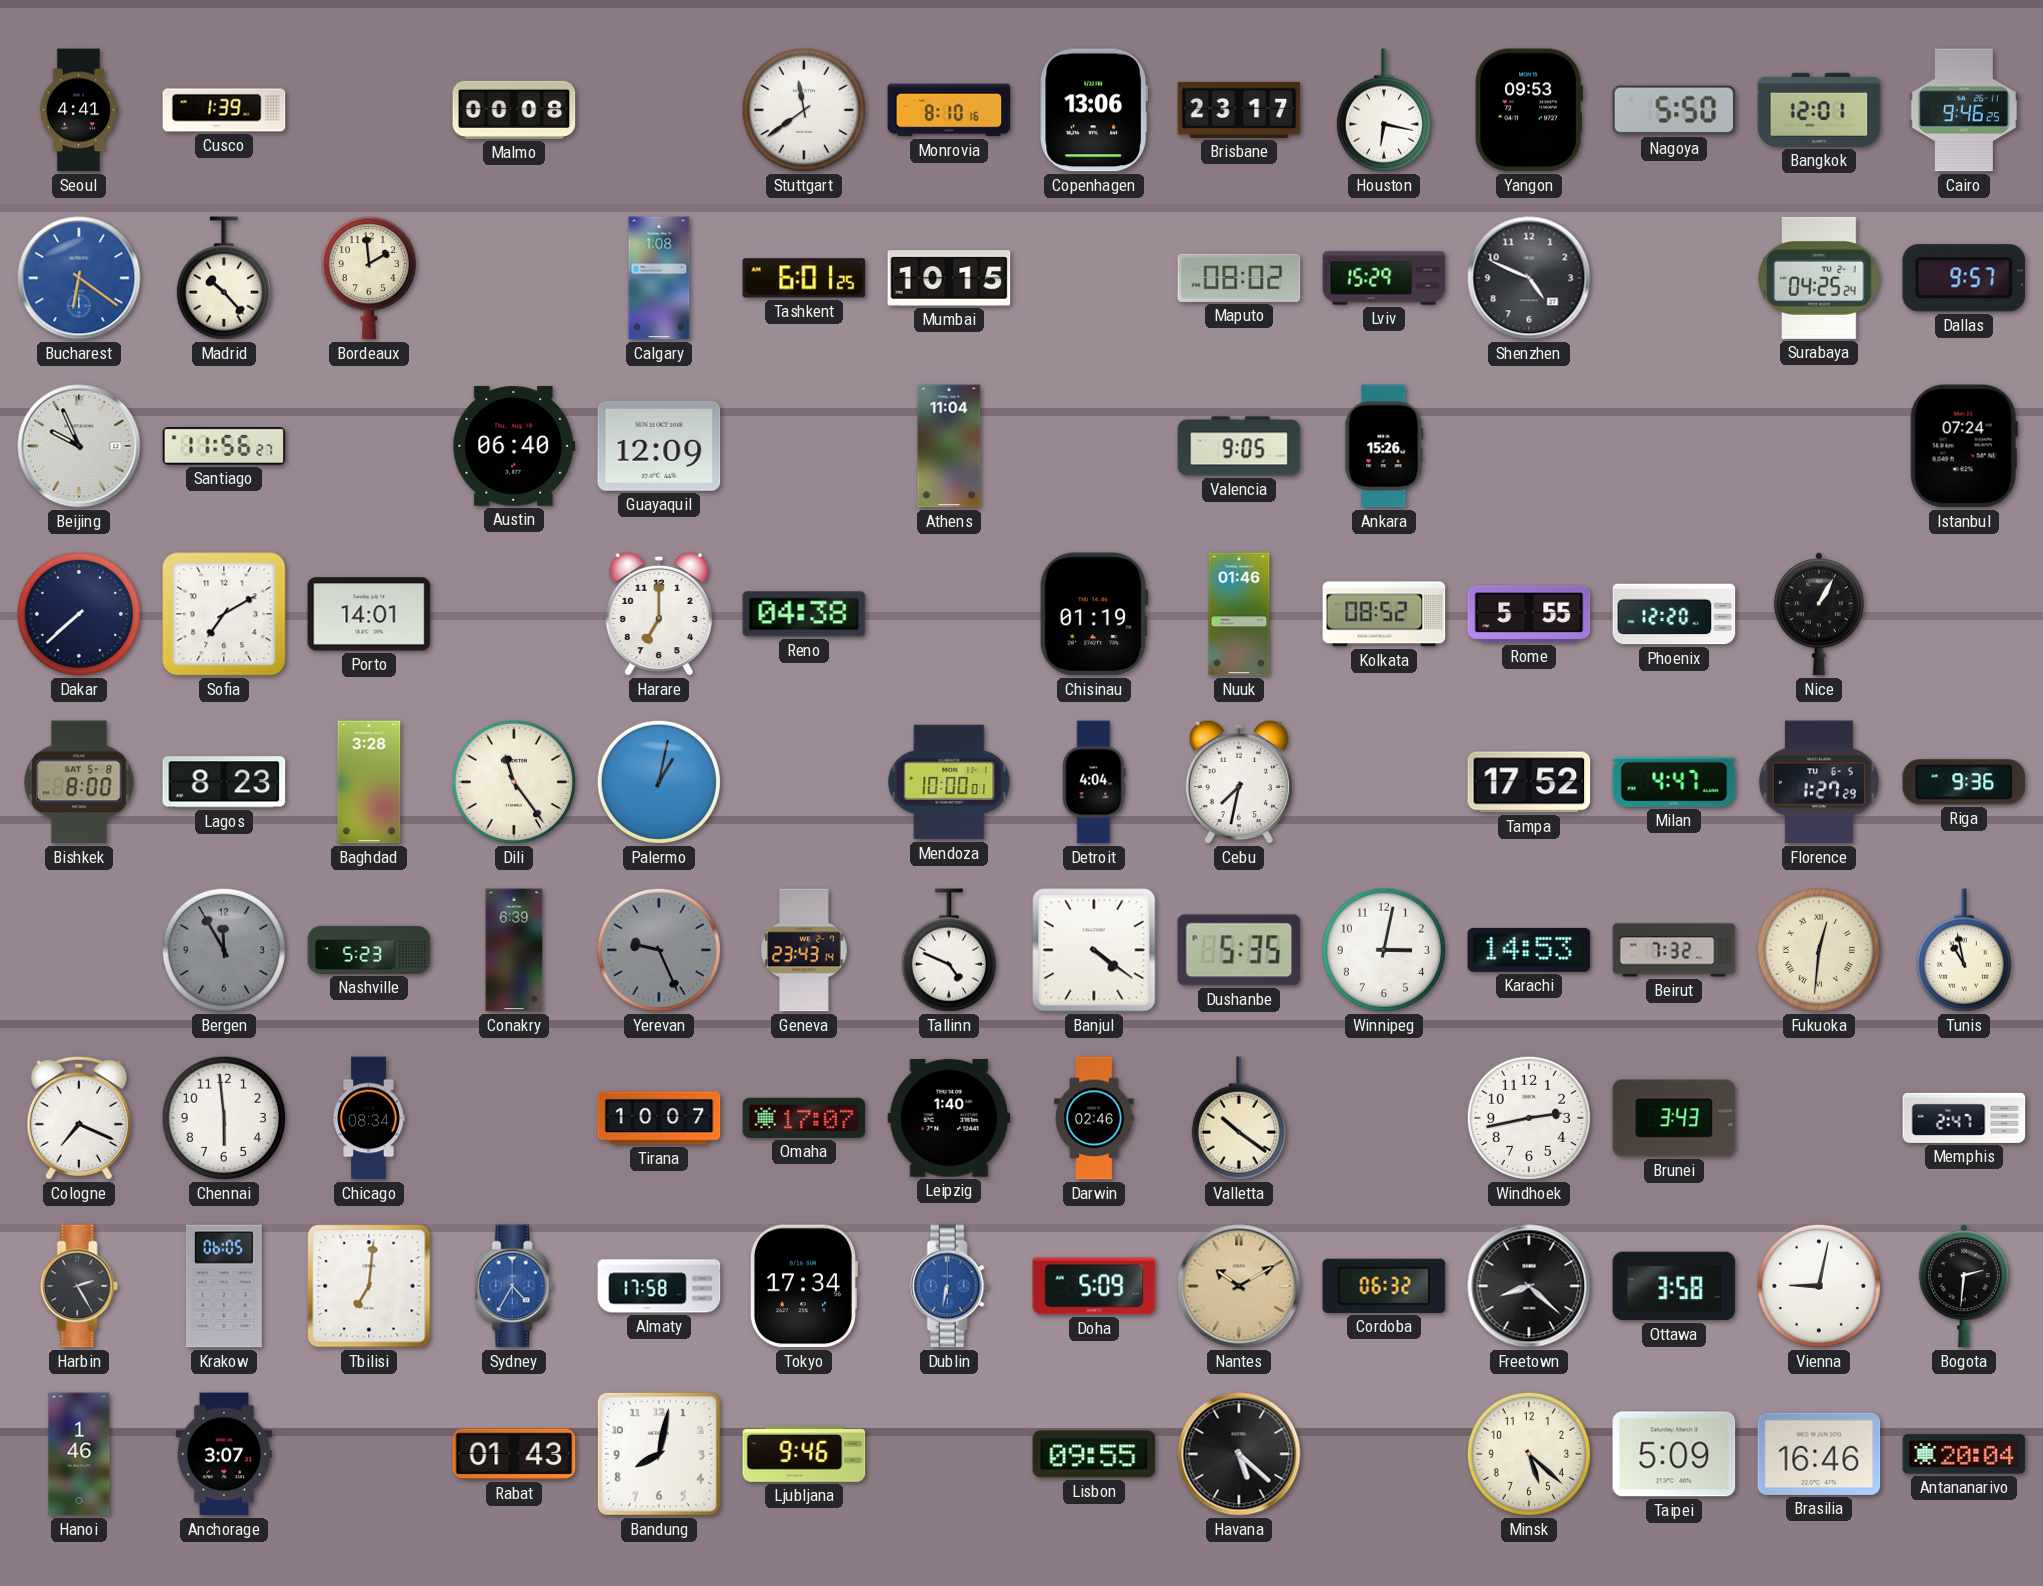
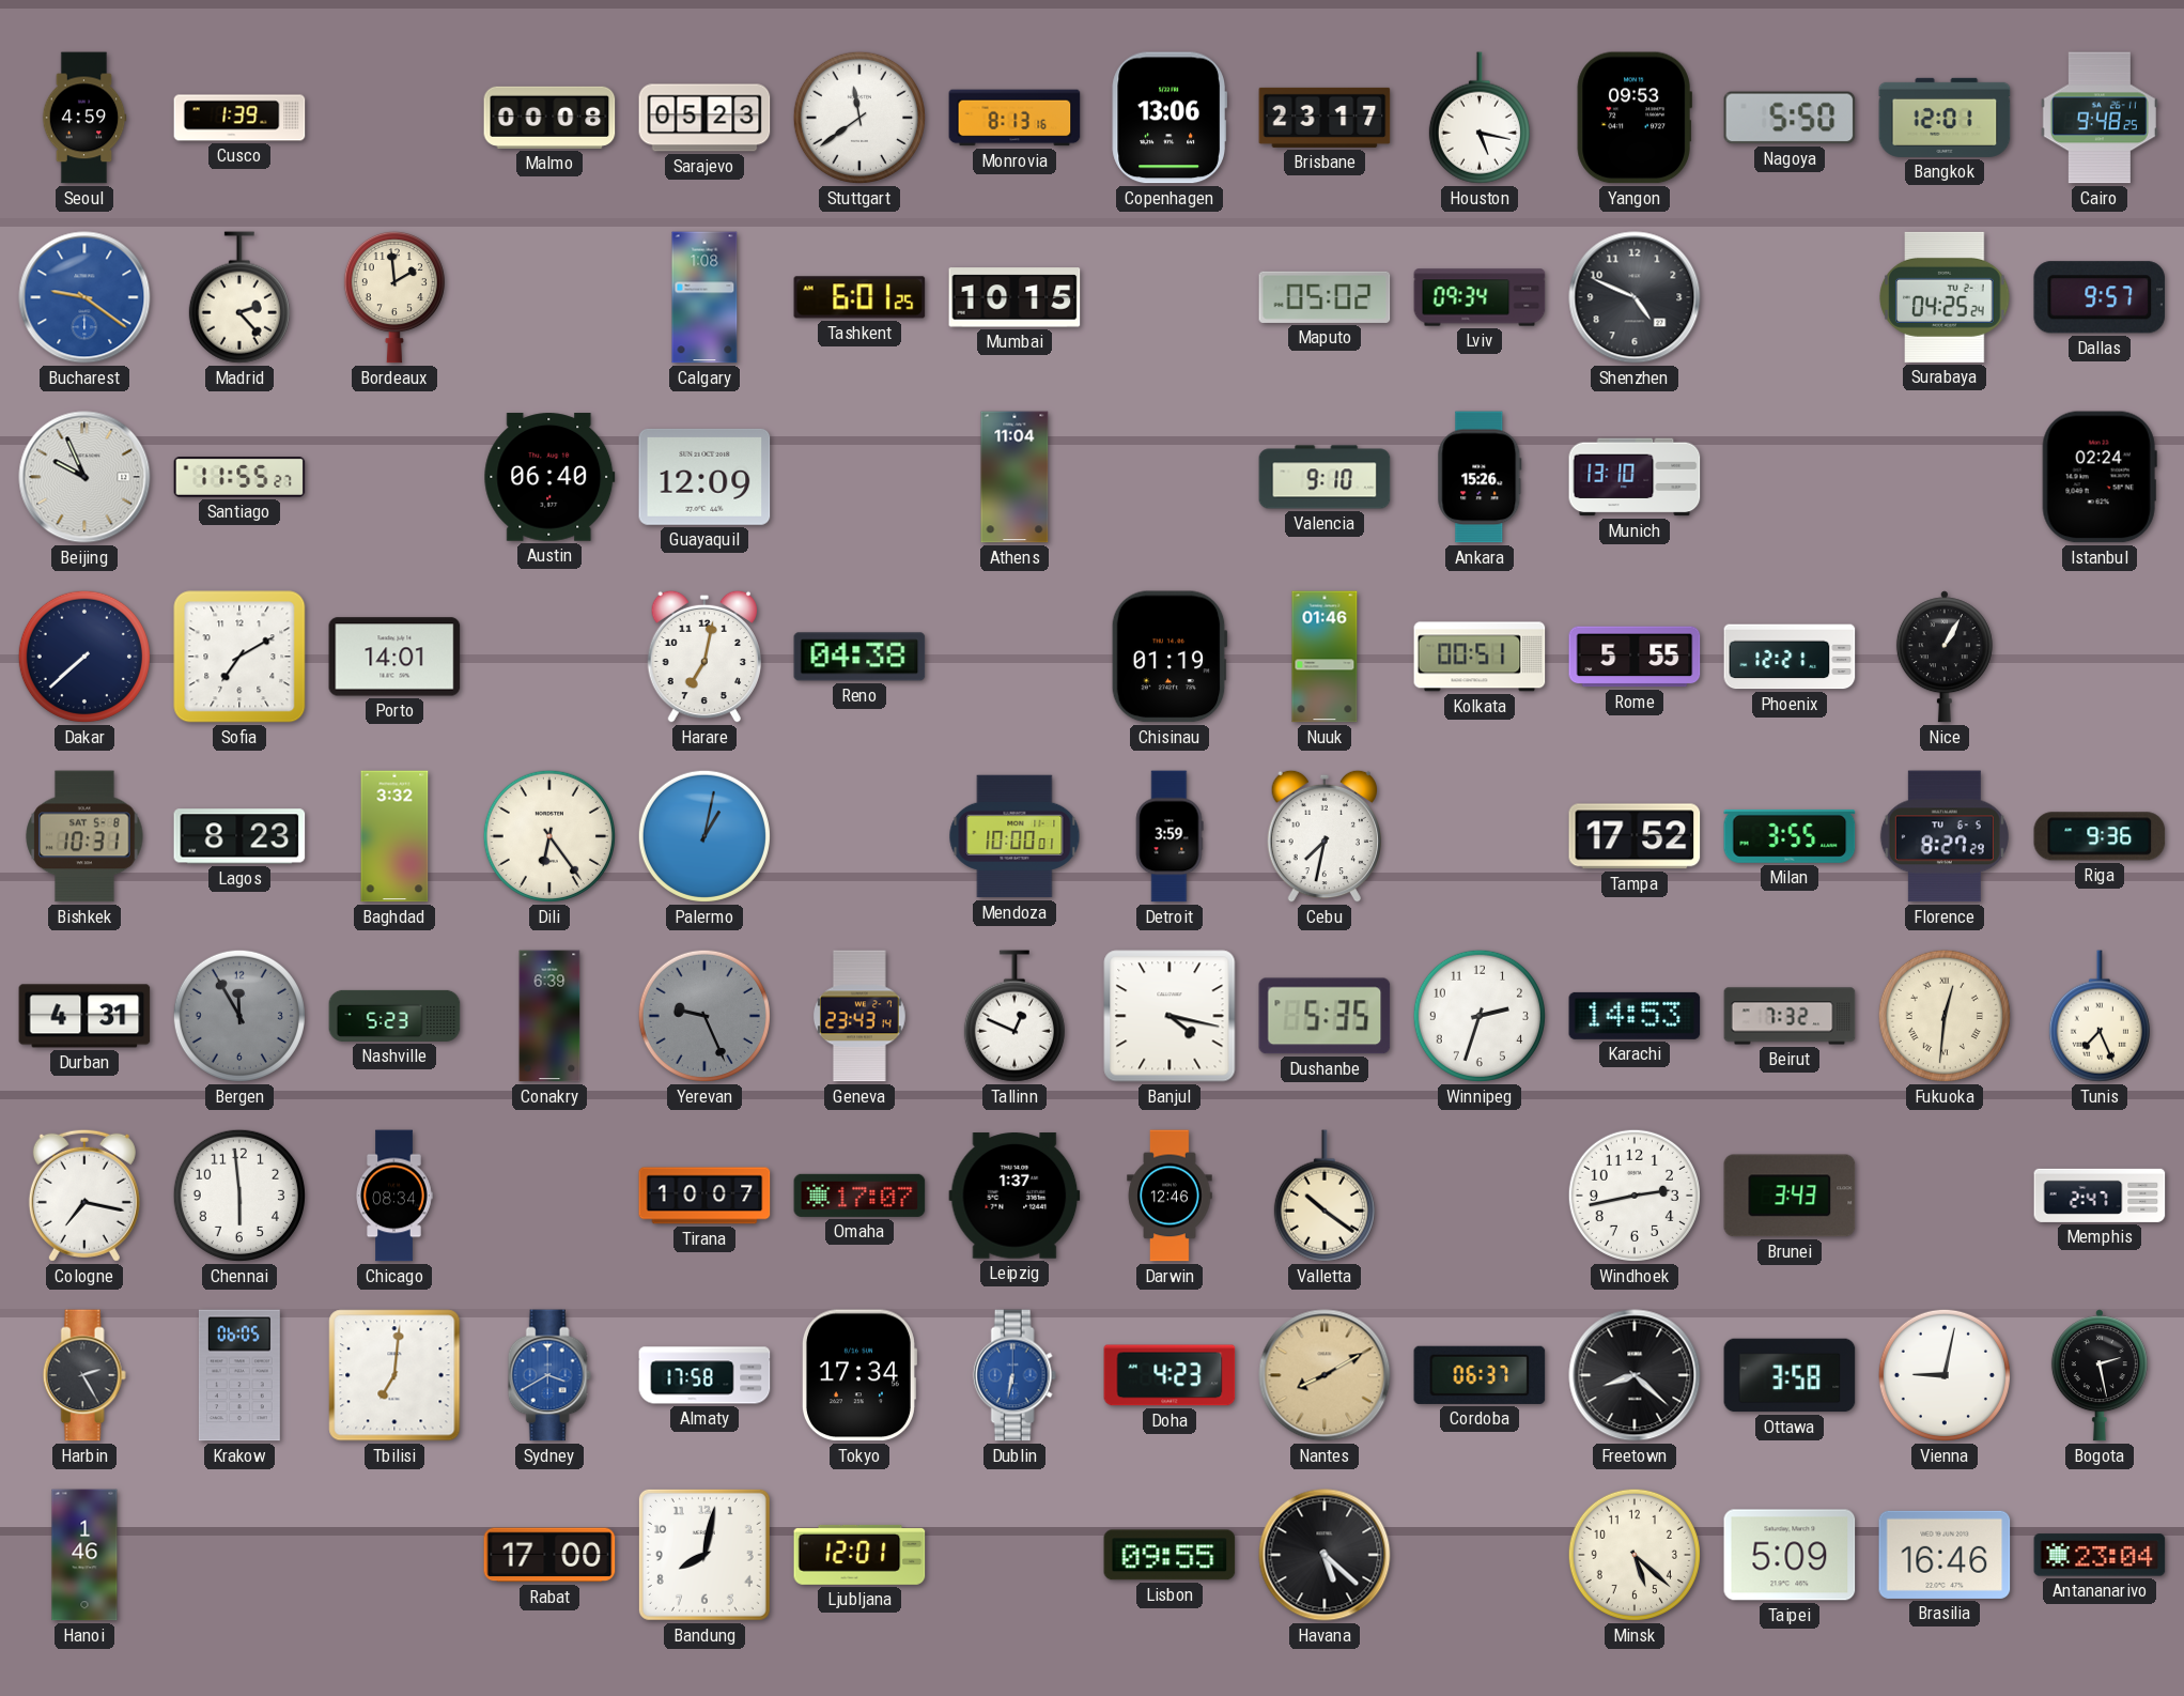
Seoul: 4:41 -> 4:59 (84, 118)
Sarajevo: none -> 05:23 (704, 118)
Monrovia: 8:10 -> 8:13 (1014, 118)
Houston: 6:17 -> 5:17 (1480, 118)
Cairo: 9:46 -> 9:48 (2100, 118)
Bucharest: 6:21 -> 9:21 (84, 297)
Madrid: 10:23 -> 2:23 (239, 297)
Maputo: 08:02 -> 05:02 (1325, 297)
Lviv: 15:29 -> 09:34 (1480, 297)
Santiago: 11:56 -> 11:55 (239, 478)
Valencia: 9:05 -> 9:10 (1325, 477)
Munich: none -> 13:10 (1635, 477)
Istanbul: 07:24 -> 02:24 (2100, 477)
Harare: 7:00 -> 7:02 (703, 657)
Kolkata: 08:52 -> 00:51 (1480, 657)
Phoenix: 12:20 -> 12:21 (1790, 657)
Bishkek: 8:00 -> 10:31 (84, 836)
Baghdad: 3:28 -> 3:32 (394, 836)
Dili: 11:24 -> 6:24 (549, 836)
Detroit: 4:04 -> 3:59 (1170, 836)
Milan: 4:47 -> 3:55 (1790, 836)
Florence: 1:27 -> 8:27 (1945, 836)
Durban: none -> 4:31 (84, 1016)
Tallinn: 4:49 -> 12:49 (1014, 1016)
Banjul: 4:21 -> 4:17 (1170, 1016)
Winnipeg: 3:02 -> 2:33 (1480, 1016)
Tunis: 10:58 -> 7:26 (2100, 1016)
Cologne: 7:19 -> 7:17 (84, 1196)
Leipzig: 1:40 -> 1:37 (1014, 1196)
Darwin: 02:46 -> 12:46 (1170, 1196)
Sydney: 4:35 -> 3:40 (549, 1375)
Doha: 5:09 -> 4:23 (1170, 1375)
Nantes: 10:10 -> 8:10 (1325, 1375)
Cordoba: 06:32 -> 06:37 (1480, 1375)
Bogota: 2:31 -> 2:28 (2100, 1375)
Anchorage: 3:07 -> none (224, 1454)
Rabat: 01:43 -> 17:00 (549, 1555)
Ljubljana: 9:46 -> 12:01 (859, 1555)
Antananarivo: 20:04 -> 23:04 (2100, 1555)
